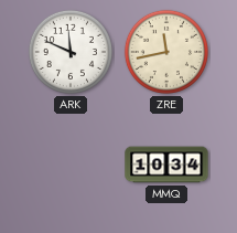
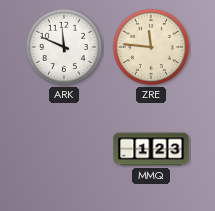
ZRE: 11:43 -> 11:46 (151, 47)
MMQ: 10:34 -> 1:23 (151, 149)
